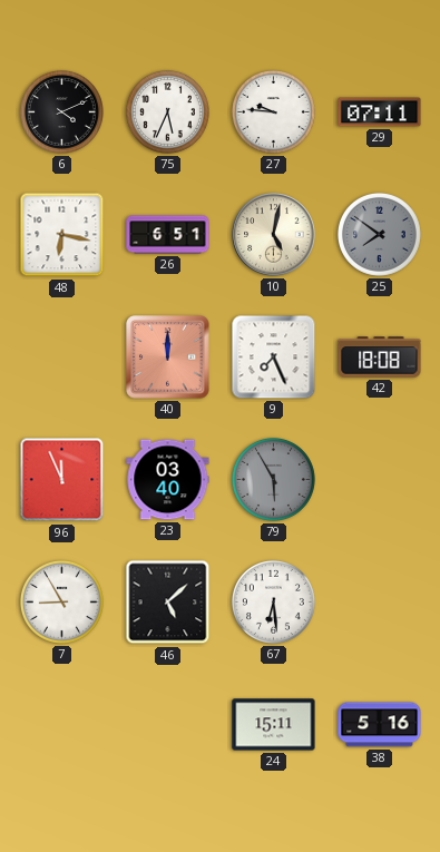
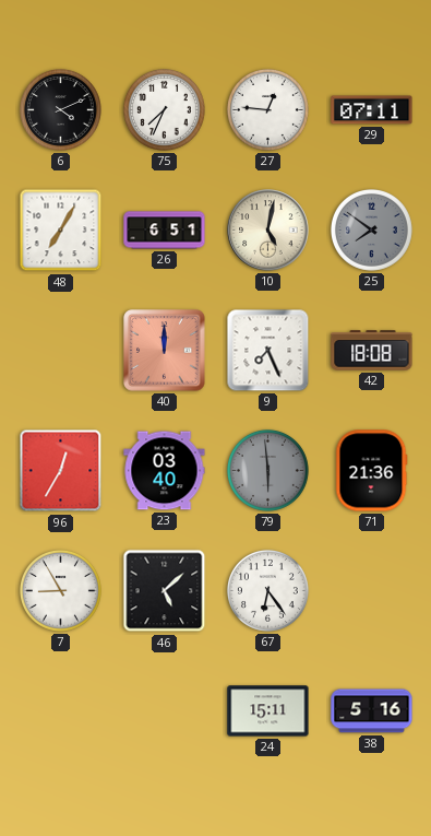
75: 5:34 -> 7:34 (164, 109)
27: 9:46 -> 12:46 (267, 109)
48: 6:17 -> 7:05 (61, 231)
96: 11:56 -> 12:35 (61, 471)
79: 5:55 -> 5:59 (267, 470)
71: none -> 21:36 (371, 471)
67: 6:29 -> 6:24 (267, 590)
